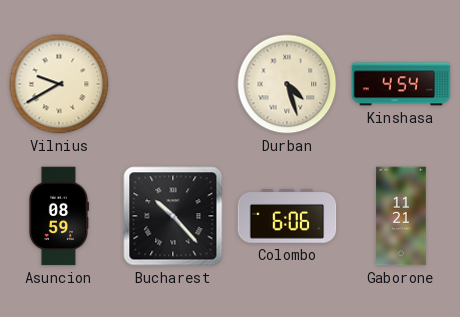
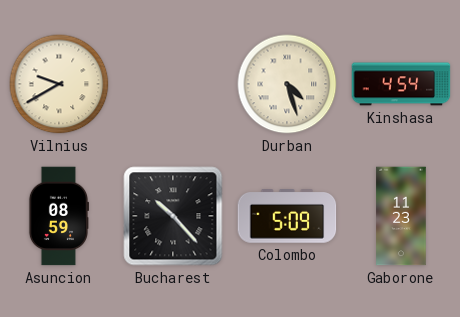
Colombo: 6:06 -> 5:09 (287, 217)
Gaborone: 11:21 -> 11:23 (401, 216)
